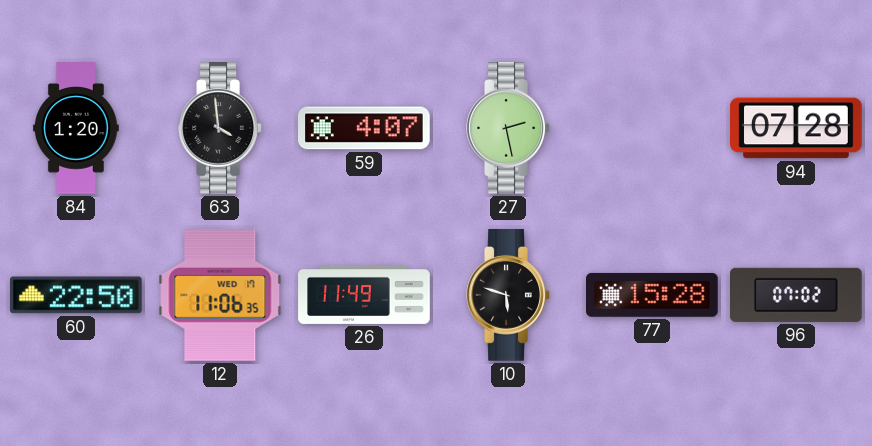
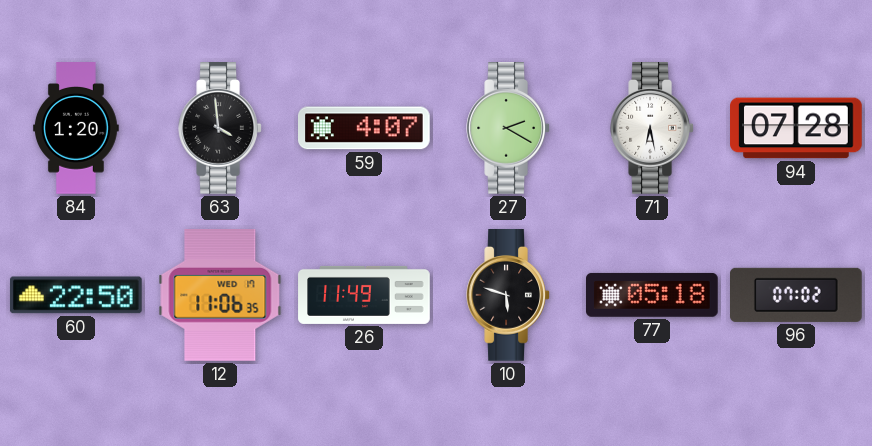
27: 2:28 -> 2:20 (508, 128)
71: none -> 6:28 (652, 128)
77: 15:28 -> 05:18 (653, 295)
